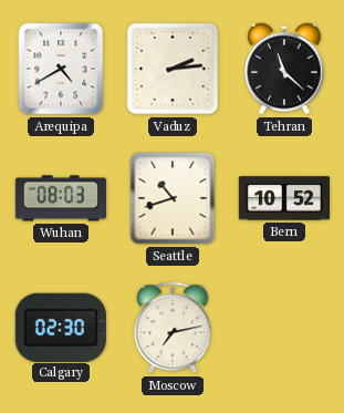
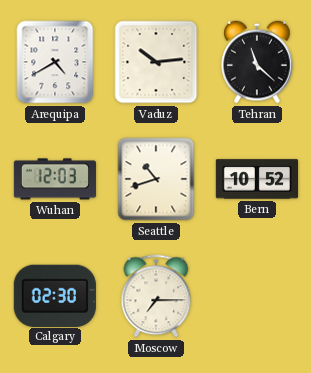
Vaduz: 2:14 -> 10:14 (156, 62)
Wuhan: 08:03 -> 12:03 (55, 179)
Moscow: 7:13 -> 7:15 (156, 296)
